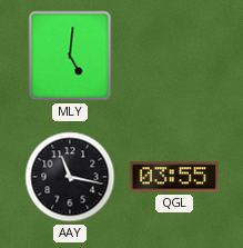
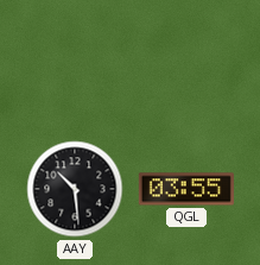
MLY: 5:01 -> none (70, 56)
AAY: 11:17 -> 10:29 (75, 189)
